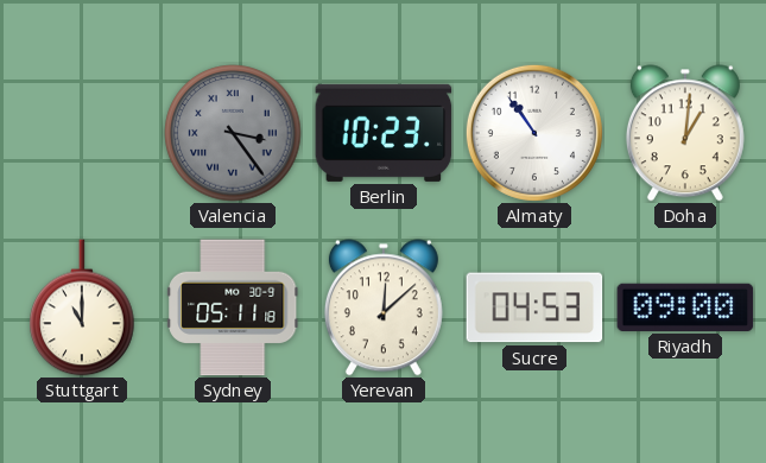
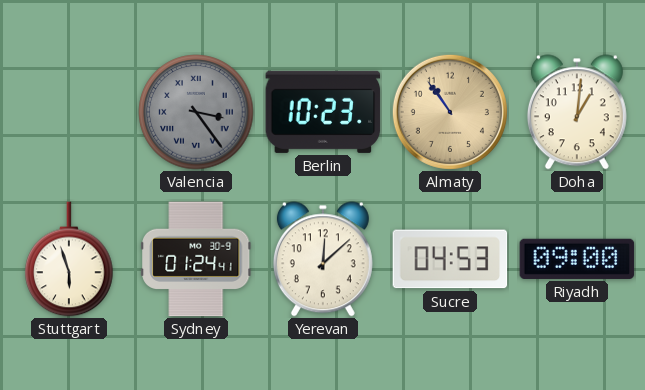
Almaty dial: white -> champagne (450, 112)
Stuttgart: 11:00 -> 5:57 (69, 259)
Sydney: 05:11 -> 01:24 (197, 259)
